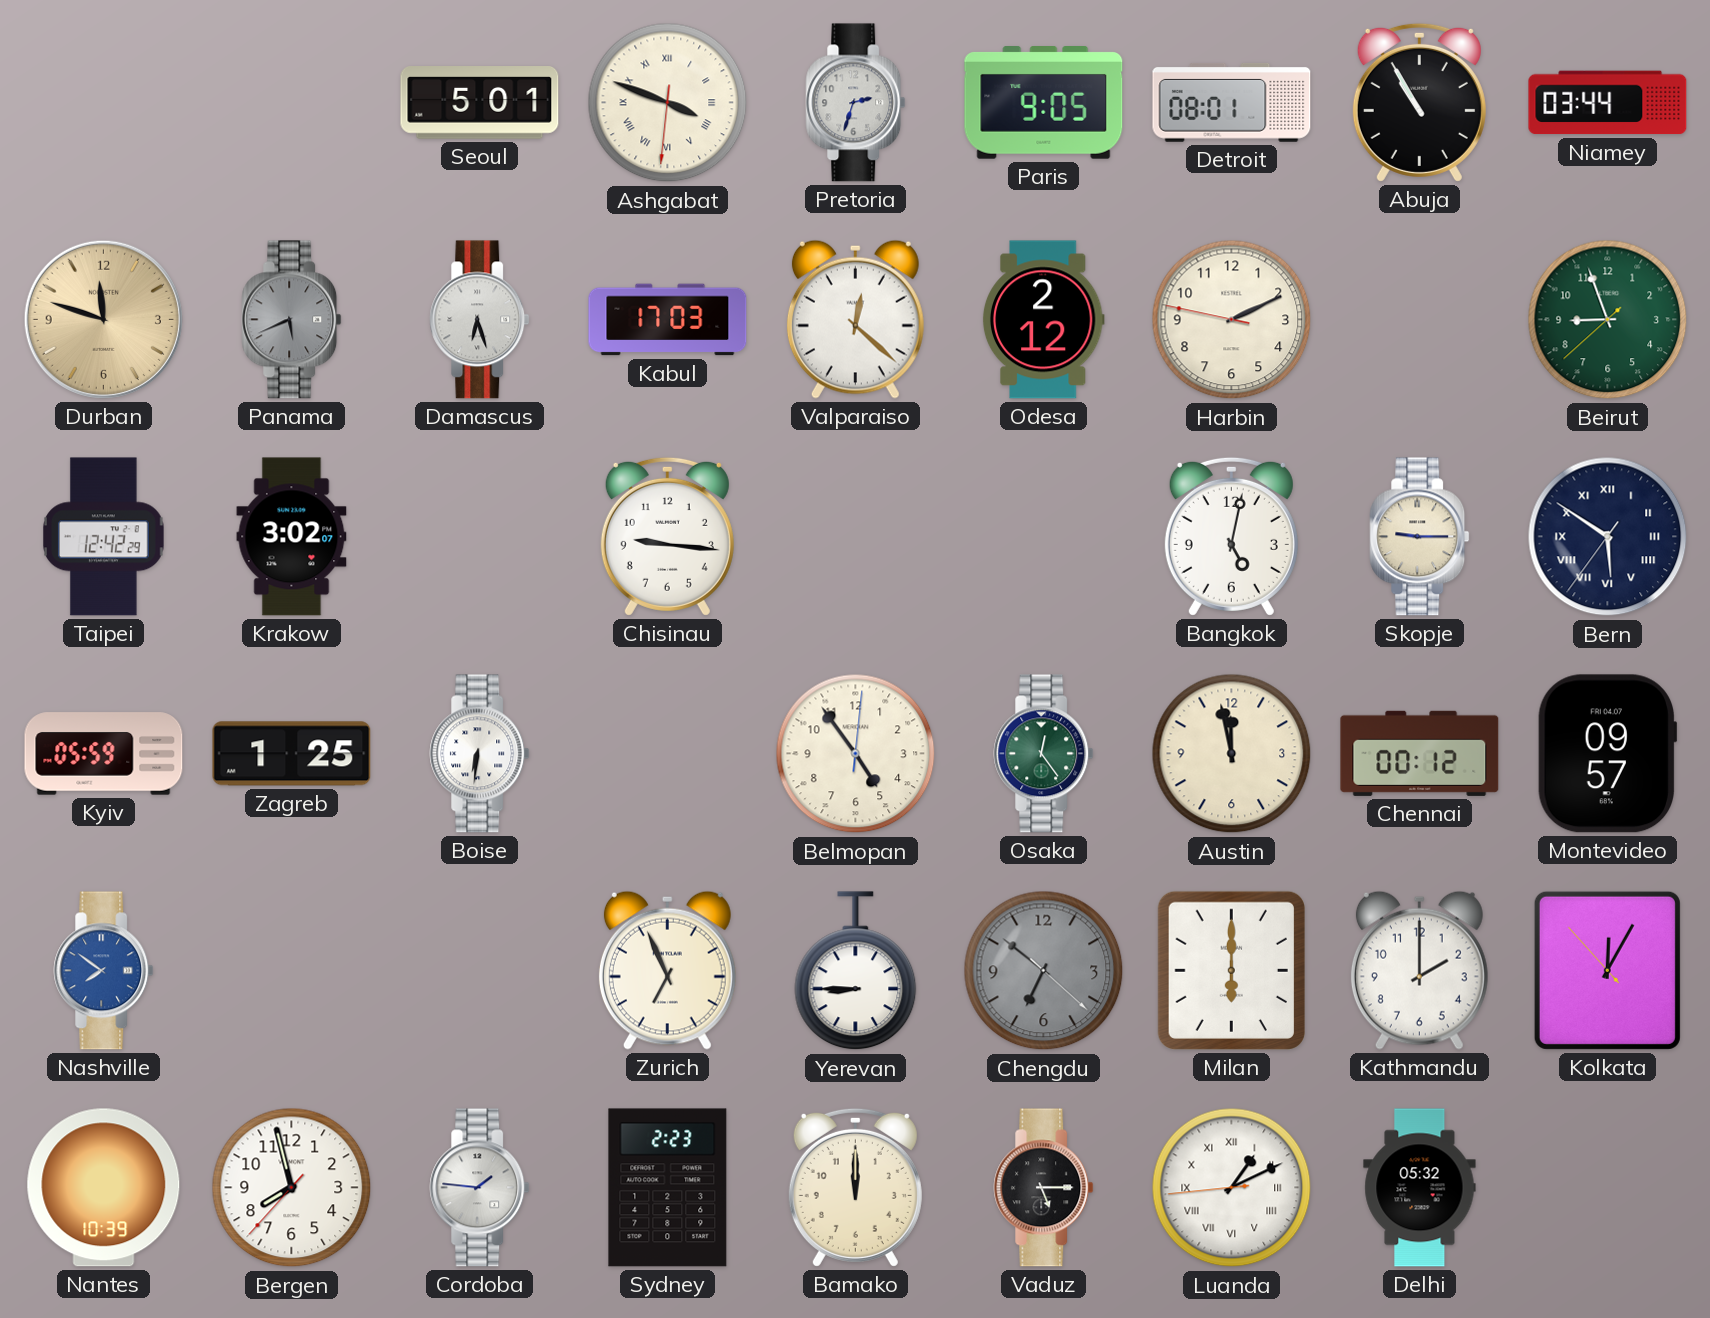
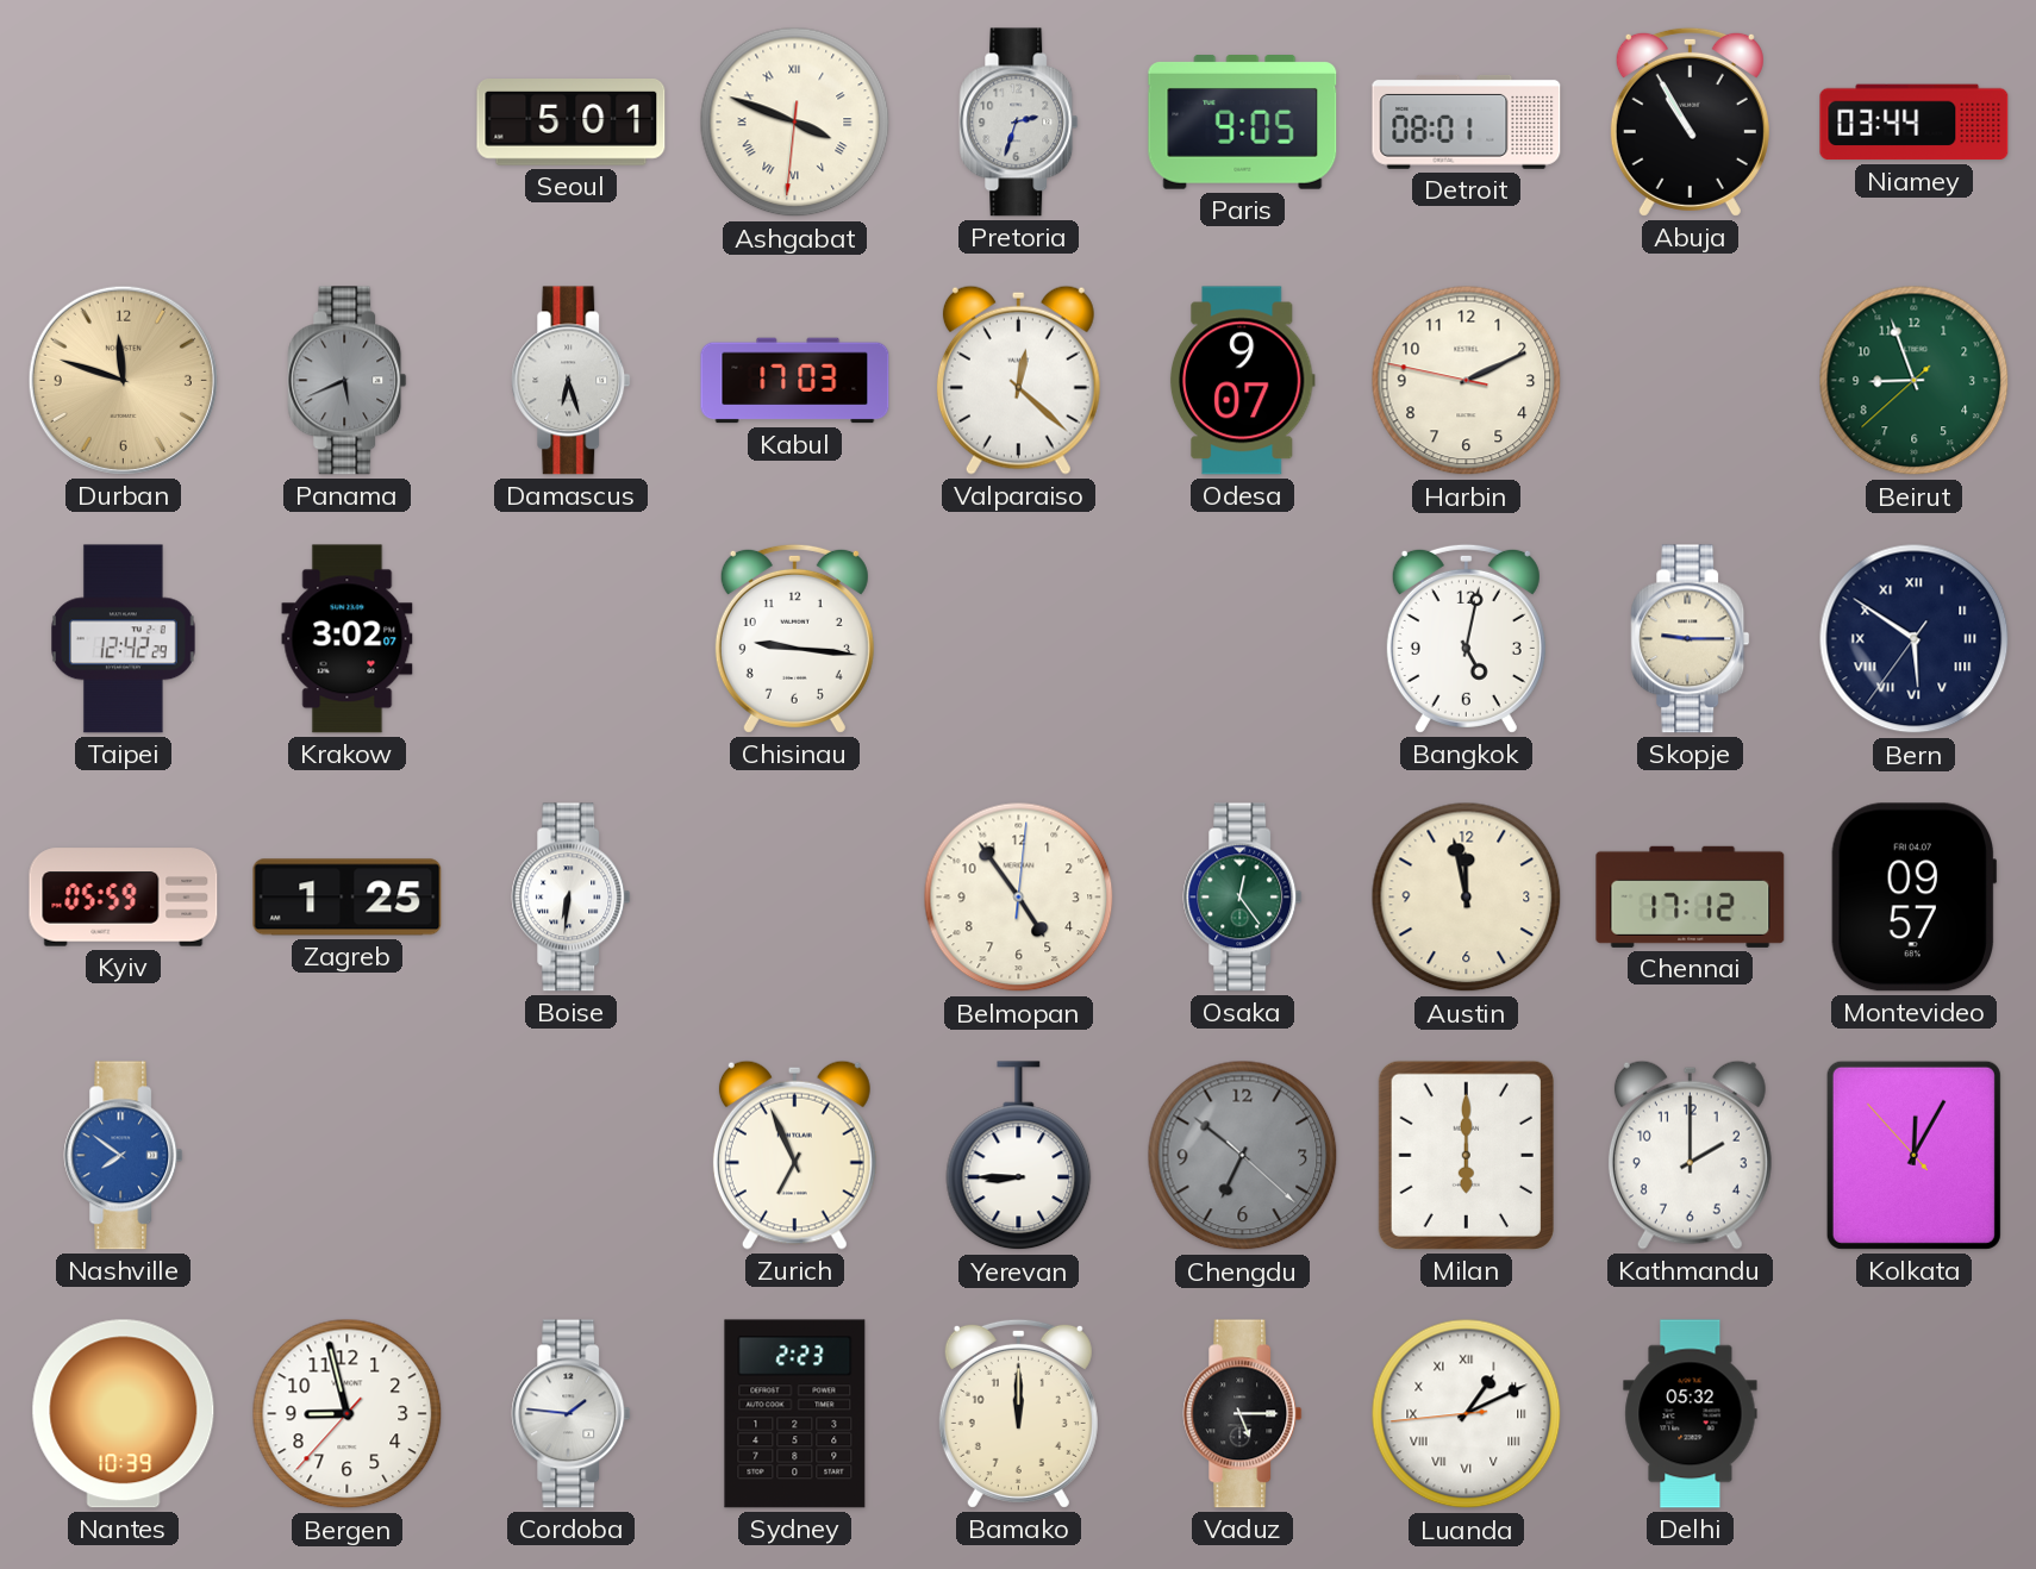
Odesa: 2:12 -> 9:07 (1242, 381)
Chennai: 00:12 -> 17:12 (1691, 896)
Bergen: 7:57 -> 8:57 (348, 1414)
